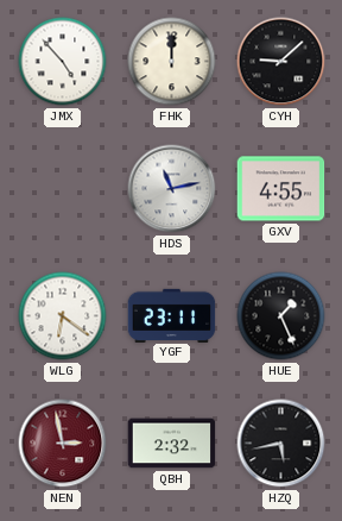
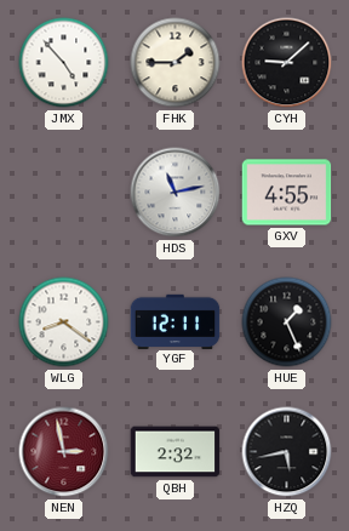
FHK: 12:00 -> 1:45 (176, 63)
WLG: 6:21 -> 8:21 (64, 322)
YGF: 23:11 -> 12:11 (176, 321)
